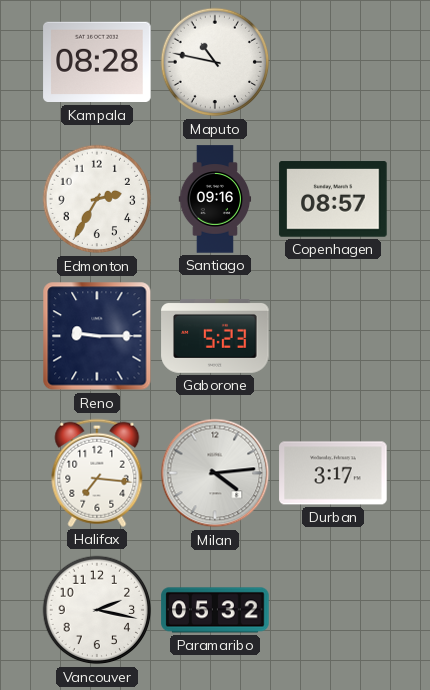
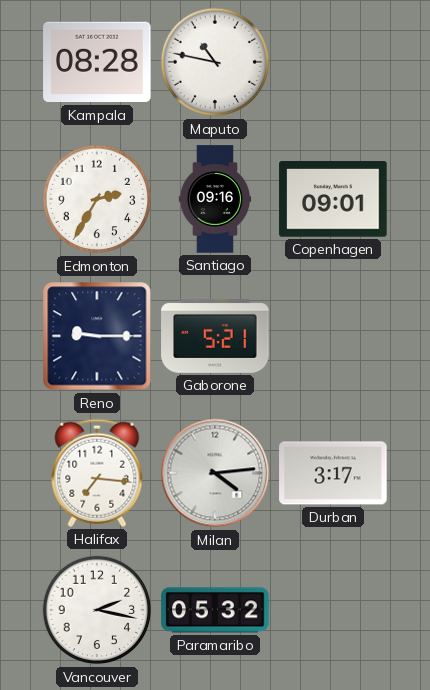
Copenhagen: 08:57 -> 09:01 (333, 199)
Gaborone: 5:23 -> 5:21 (215, 336)
